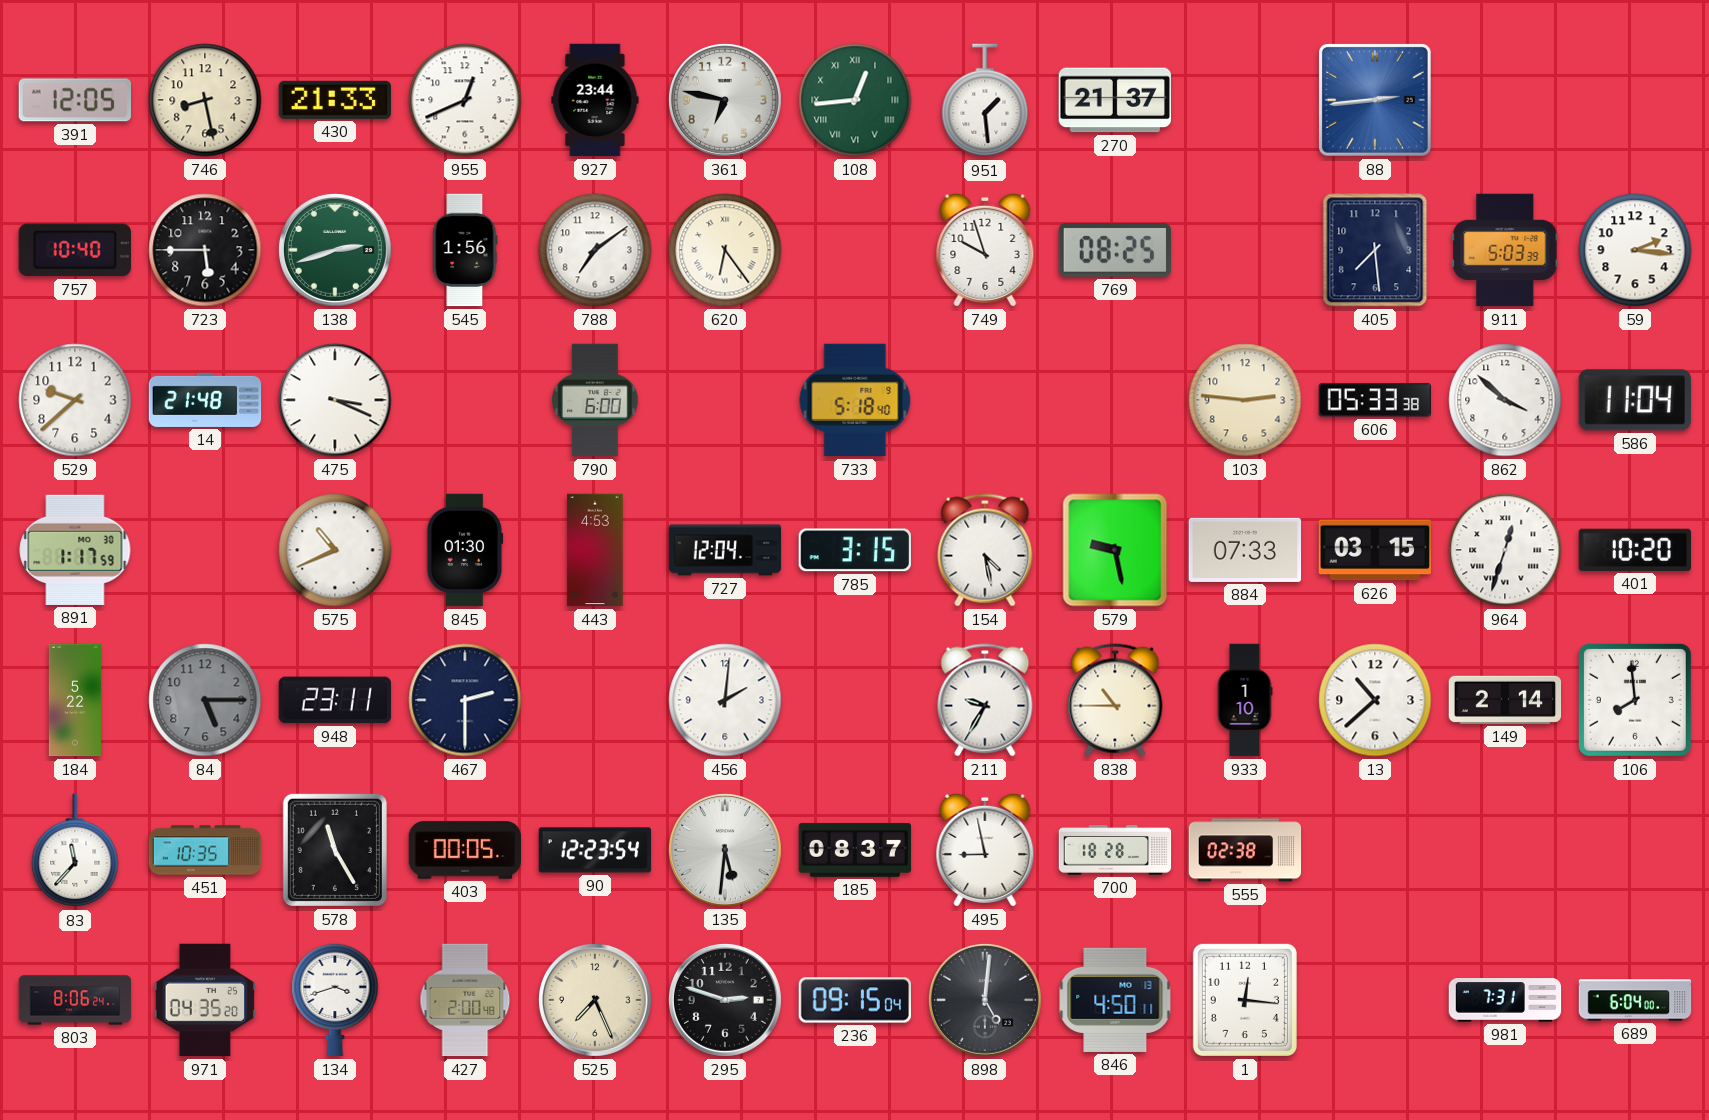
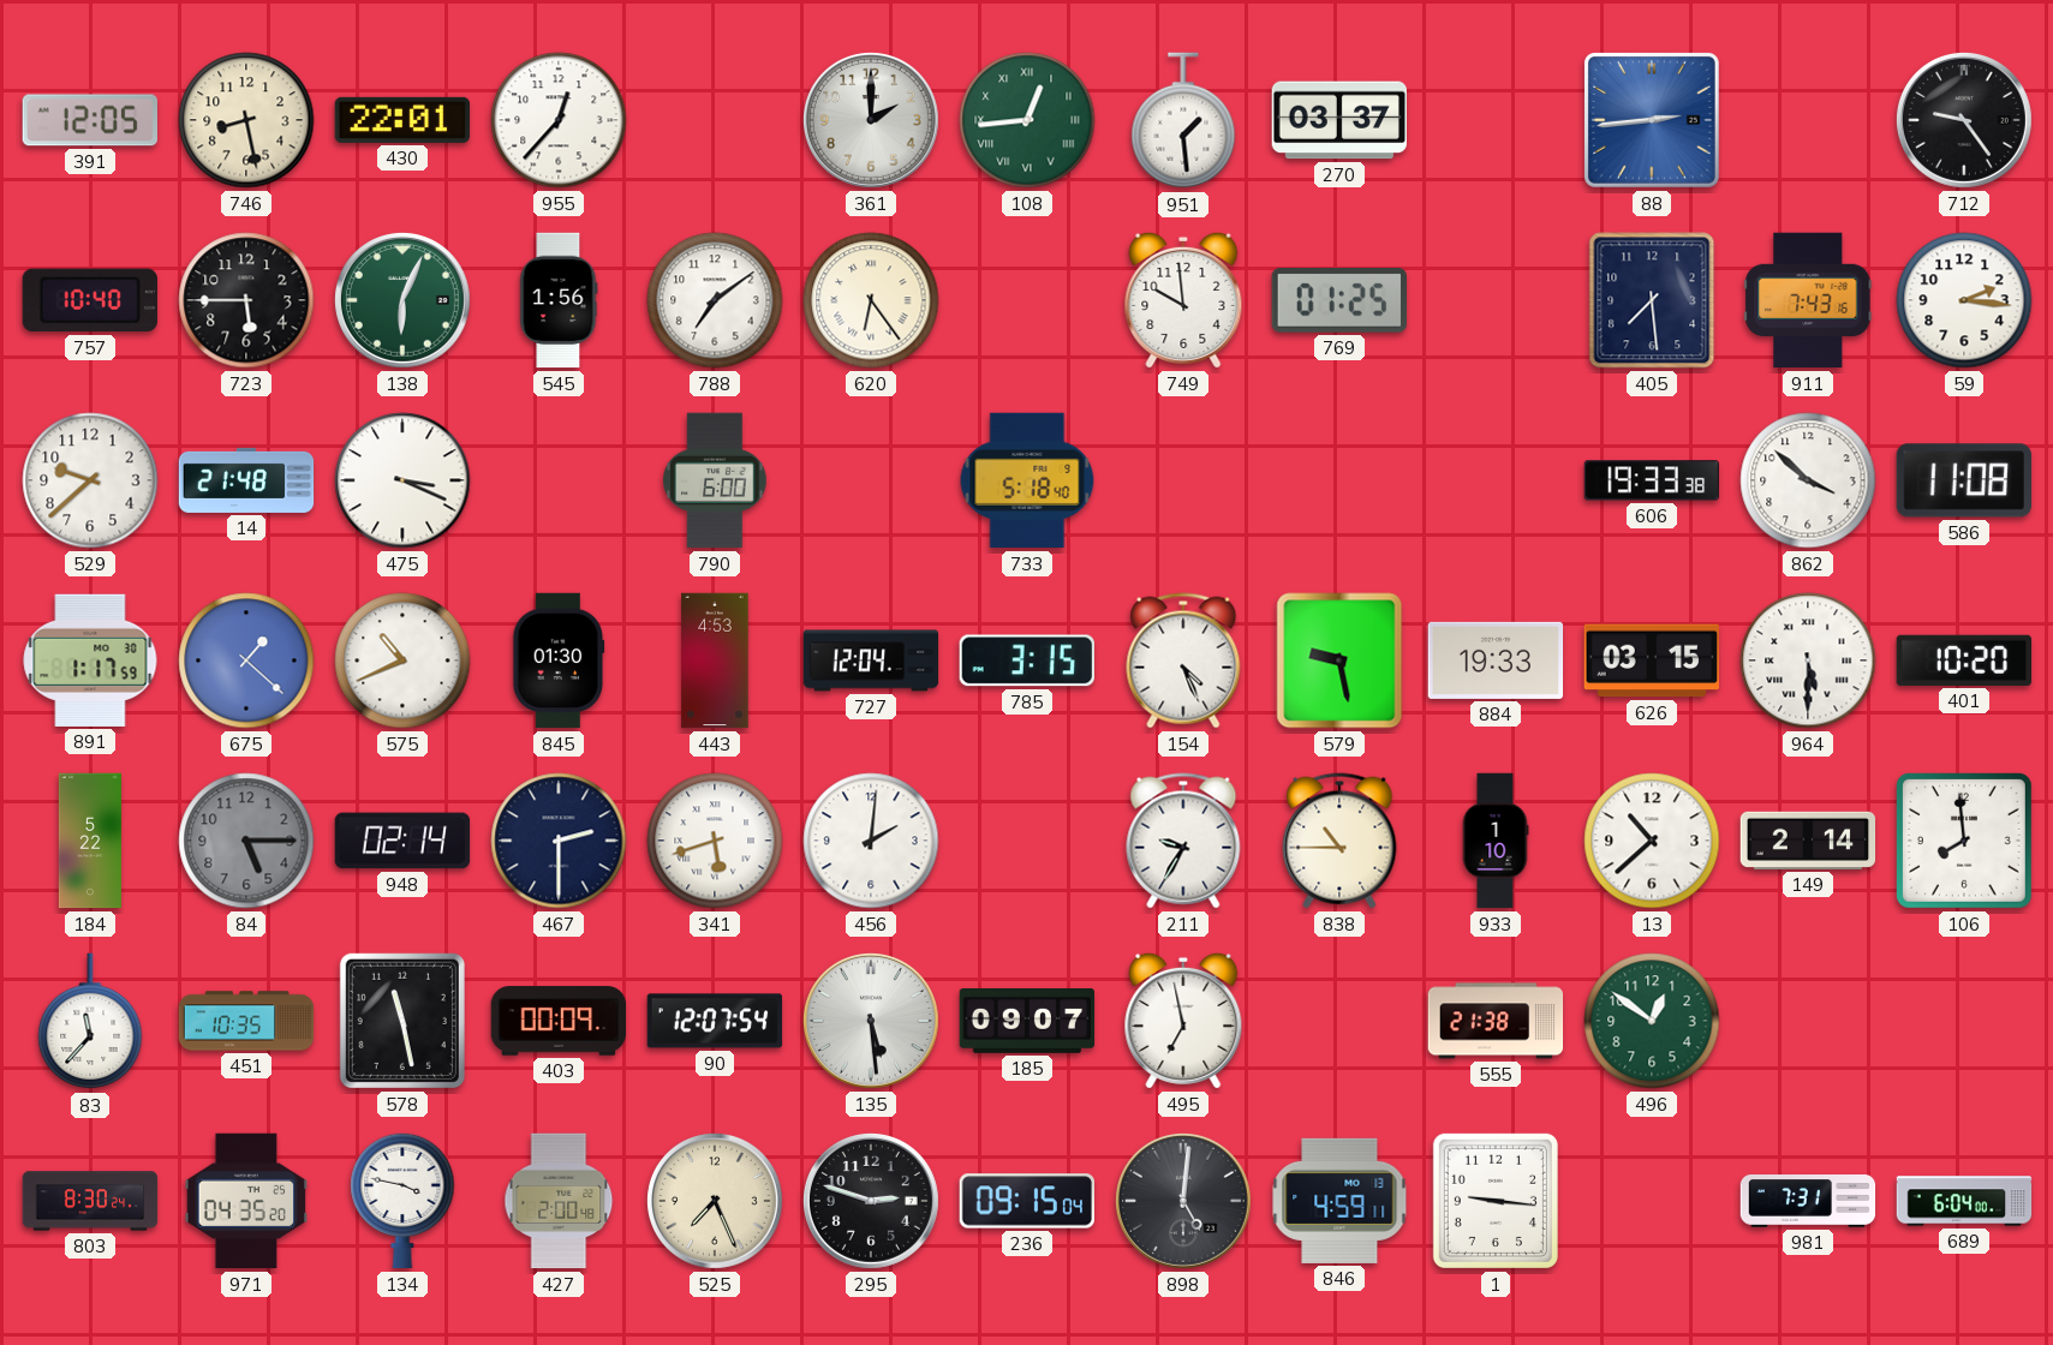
430: 21:33 -> 22:01 (401, 120)
955: 12:41 -> 12:37 (559, 120)
927: 23:44 -> none (595, 100)
361: 6:47 -> 2:00 (871, 120)
270: 21:37 -> 03:37 (1339, 120)
712: none -> 9:24 (1964, 120)
138: 2:42 -> 6:04 (402, 300)
749: 9:57 -> 9:59 (1183, 300)
769: 08:25 -> 01:25 (1339, 301)
911: 5:03 -> 7:43 (1808, 300)
103: 2:46 -> none (1245, 400)
606: 05:33 -> 19:33 (1651, 480)
586: 11:04 -> 11:08 (1963, 480)
675: none -> 1:22 (246, 660)
154: 4:28 -> 4:26 (1183, 660)
884: 07:33 -> 19:33 (1496, 660)
964: 12:33 -> 5:30 (1808, 660)
948: 23:11 -> 02:14 (402, 841)
341: none -> 5:42 (715, 841)
578: 11:25 -> 11:28 (402, 1021)
403: 00:05 -> 00:09 (559, 1021)
90: 12:23 -> 12:07 (715, 1021)
135: 5:31 -> 5:29 (871, 1021)
185: 08:37 -> 09:07 (1027, 1021)
495: 8:58 -> 6:58 (1183, 1021)
700: 18:28 -> none (1115, 851)
555: 02:38 -> 21:38 (1496, 1021)
496: none -> 12:51 (1652, 1021)
803: 8:06 -> 8:30 (90, 1201)
134: 3:42 -> 3:47 (402, 1201)
846: 4:50 -> 4:59 (1339, 1201)
1: 12:16 -> 9:16 (1496, 1201)
